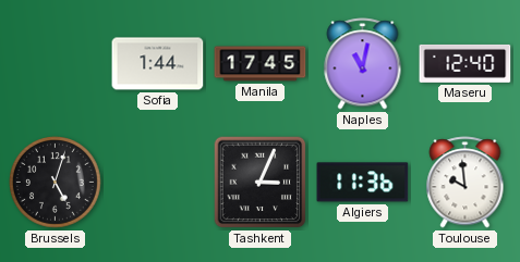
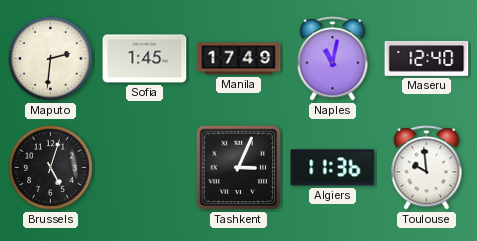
Maputo: none -> 2:31 (51, 59)
Sofia: 1:44 -> 1:45 (145, 59)
Manila: 17:45 -> 17:49 (239, 59)
